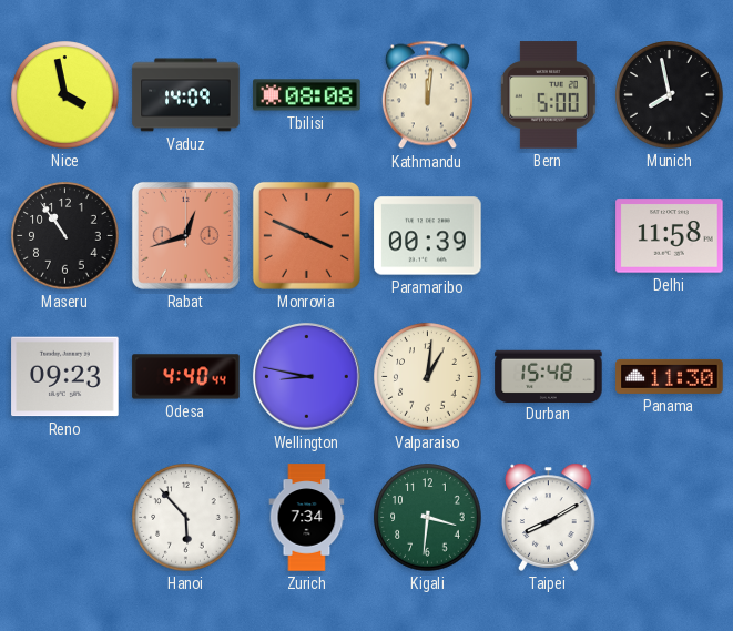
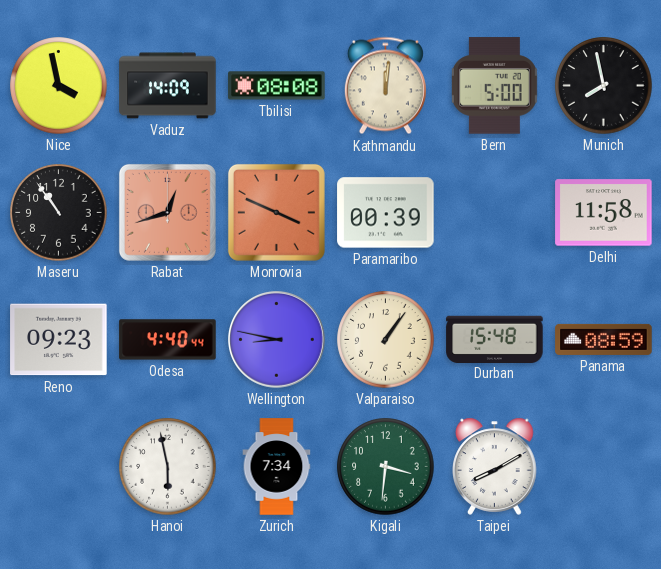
Valparaiso: 1:01 -> 1:06 (386, 340)
Panama: 11:30 -> 08:59 (604, 339)
Hanoi: 5:53 -> 5:58 (168, 467)
